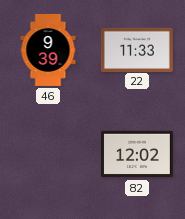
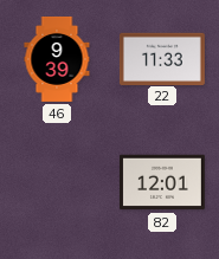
82: 12:02 -> 12:01 (162, 182)
